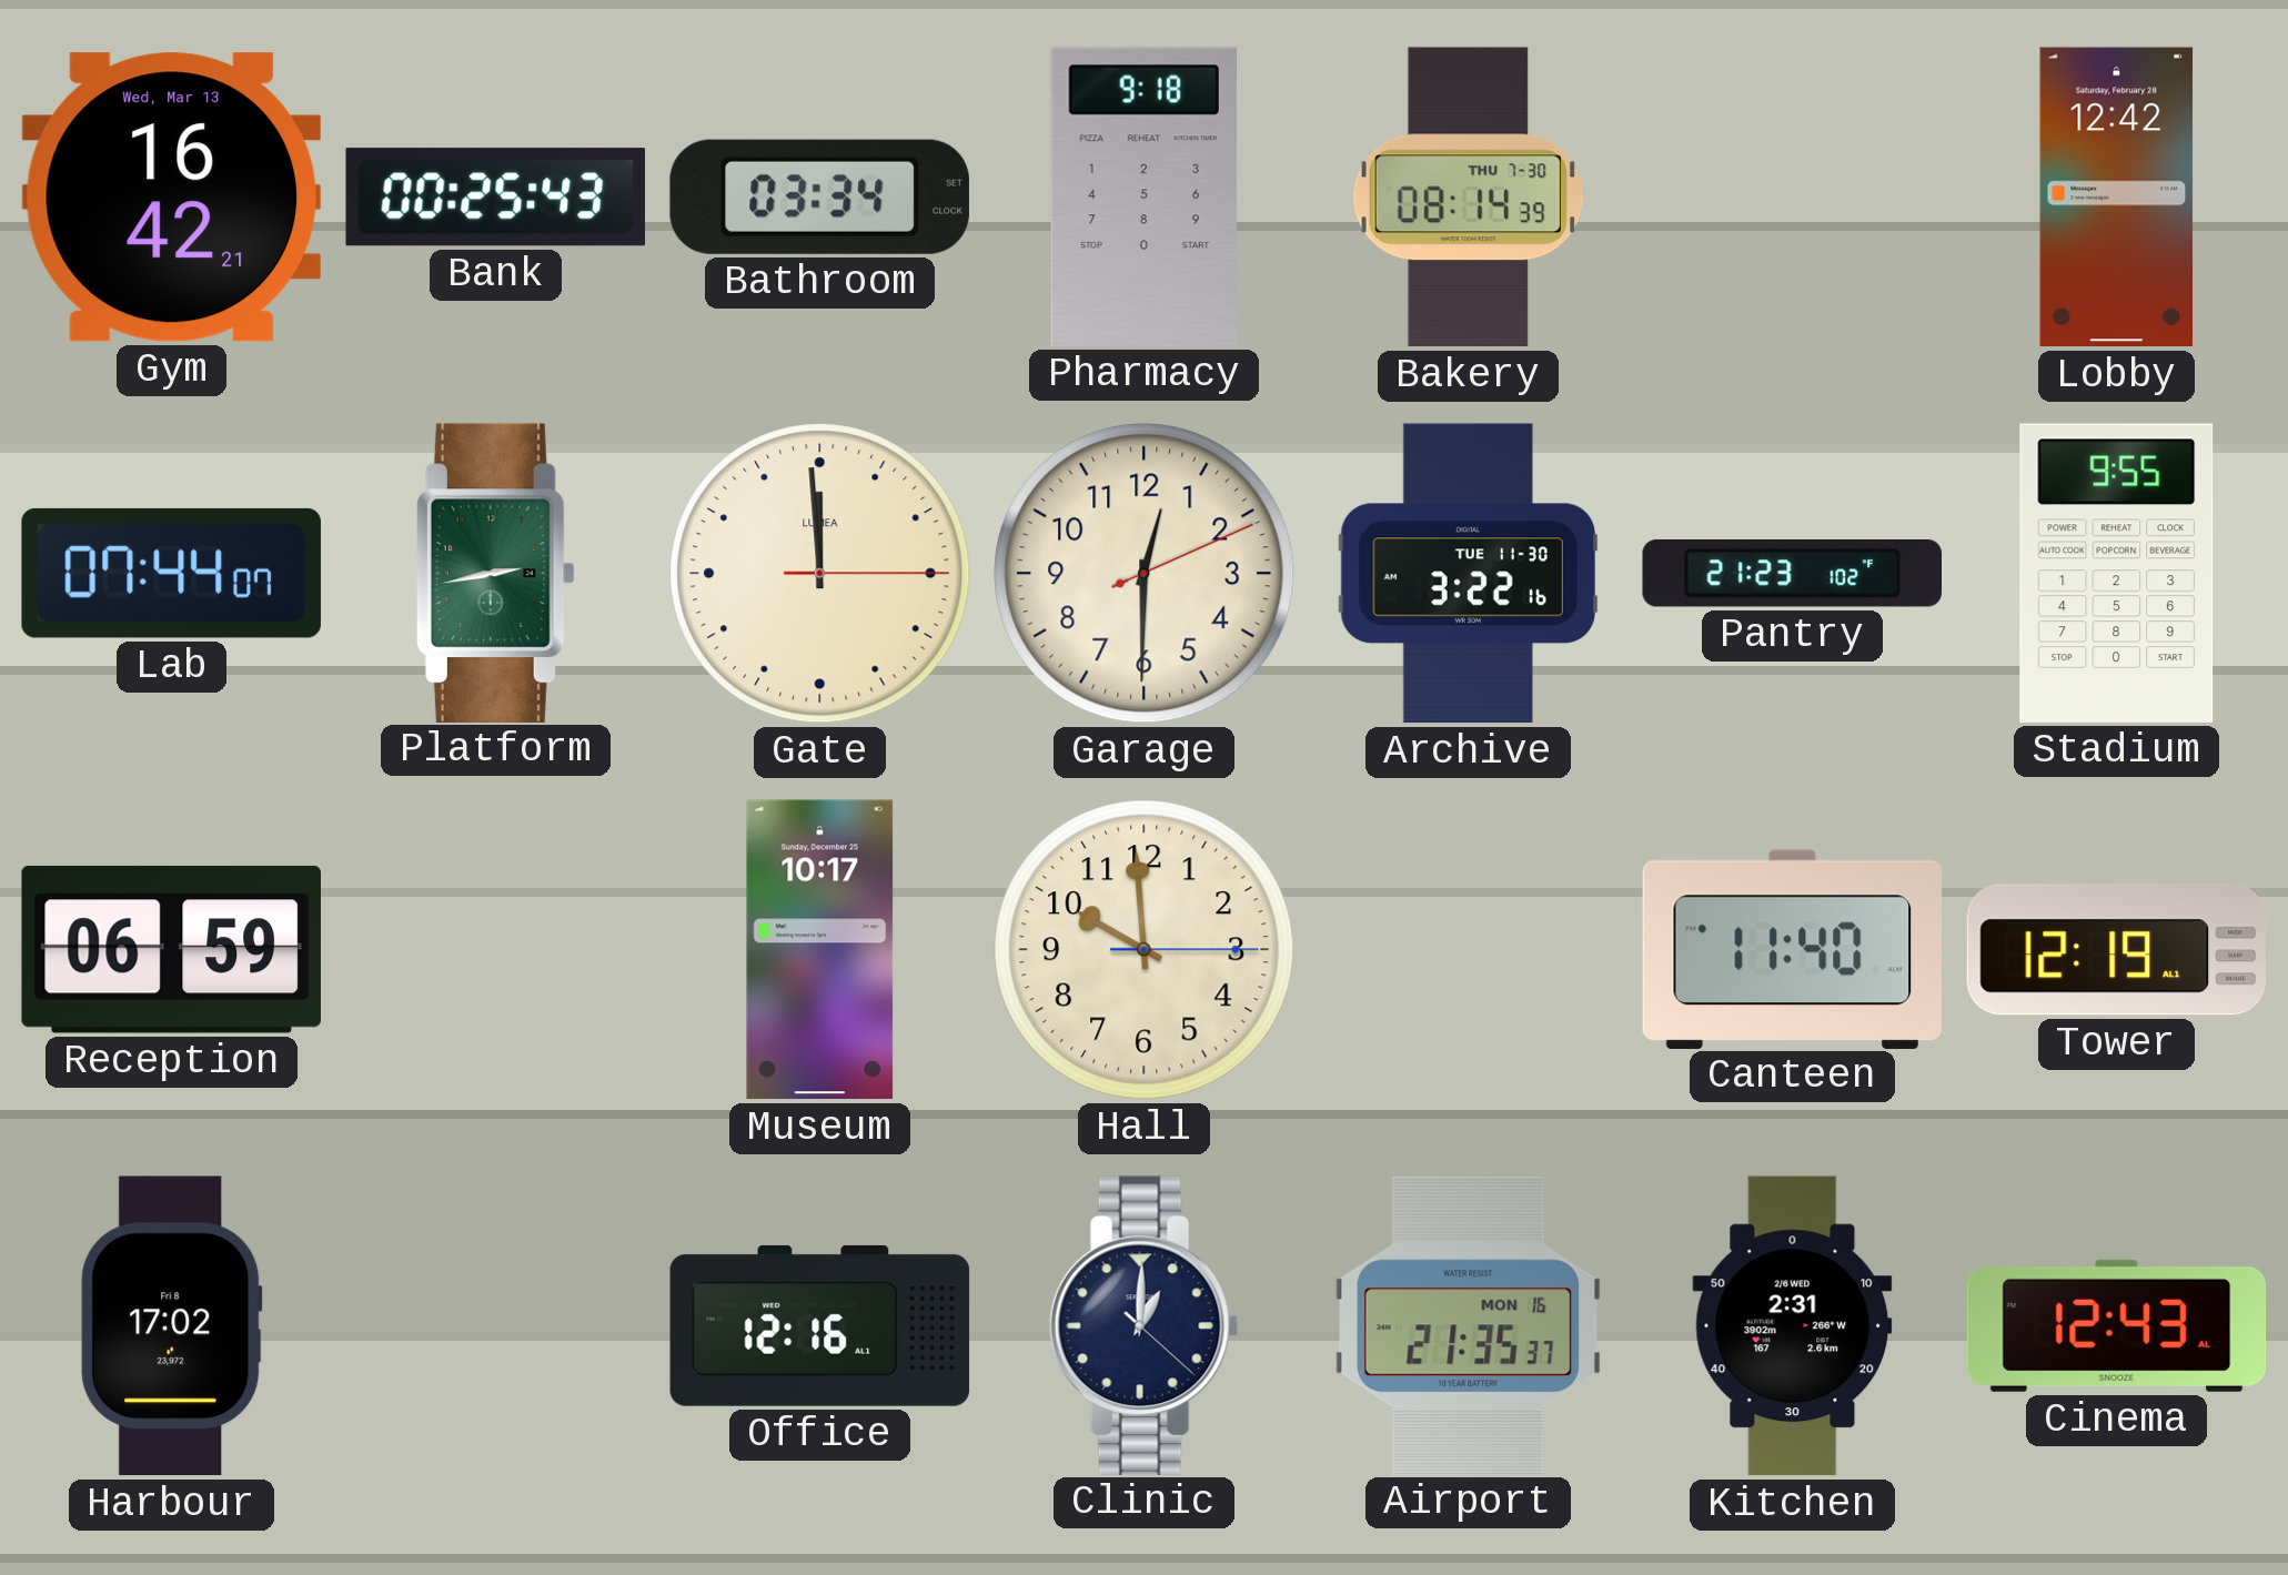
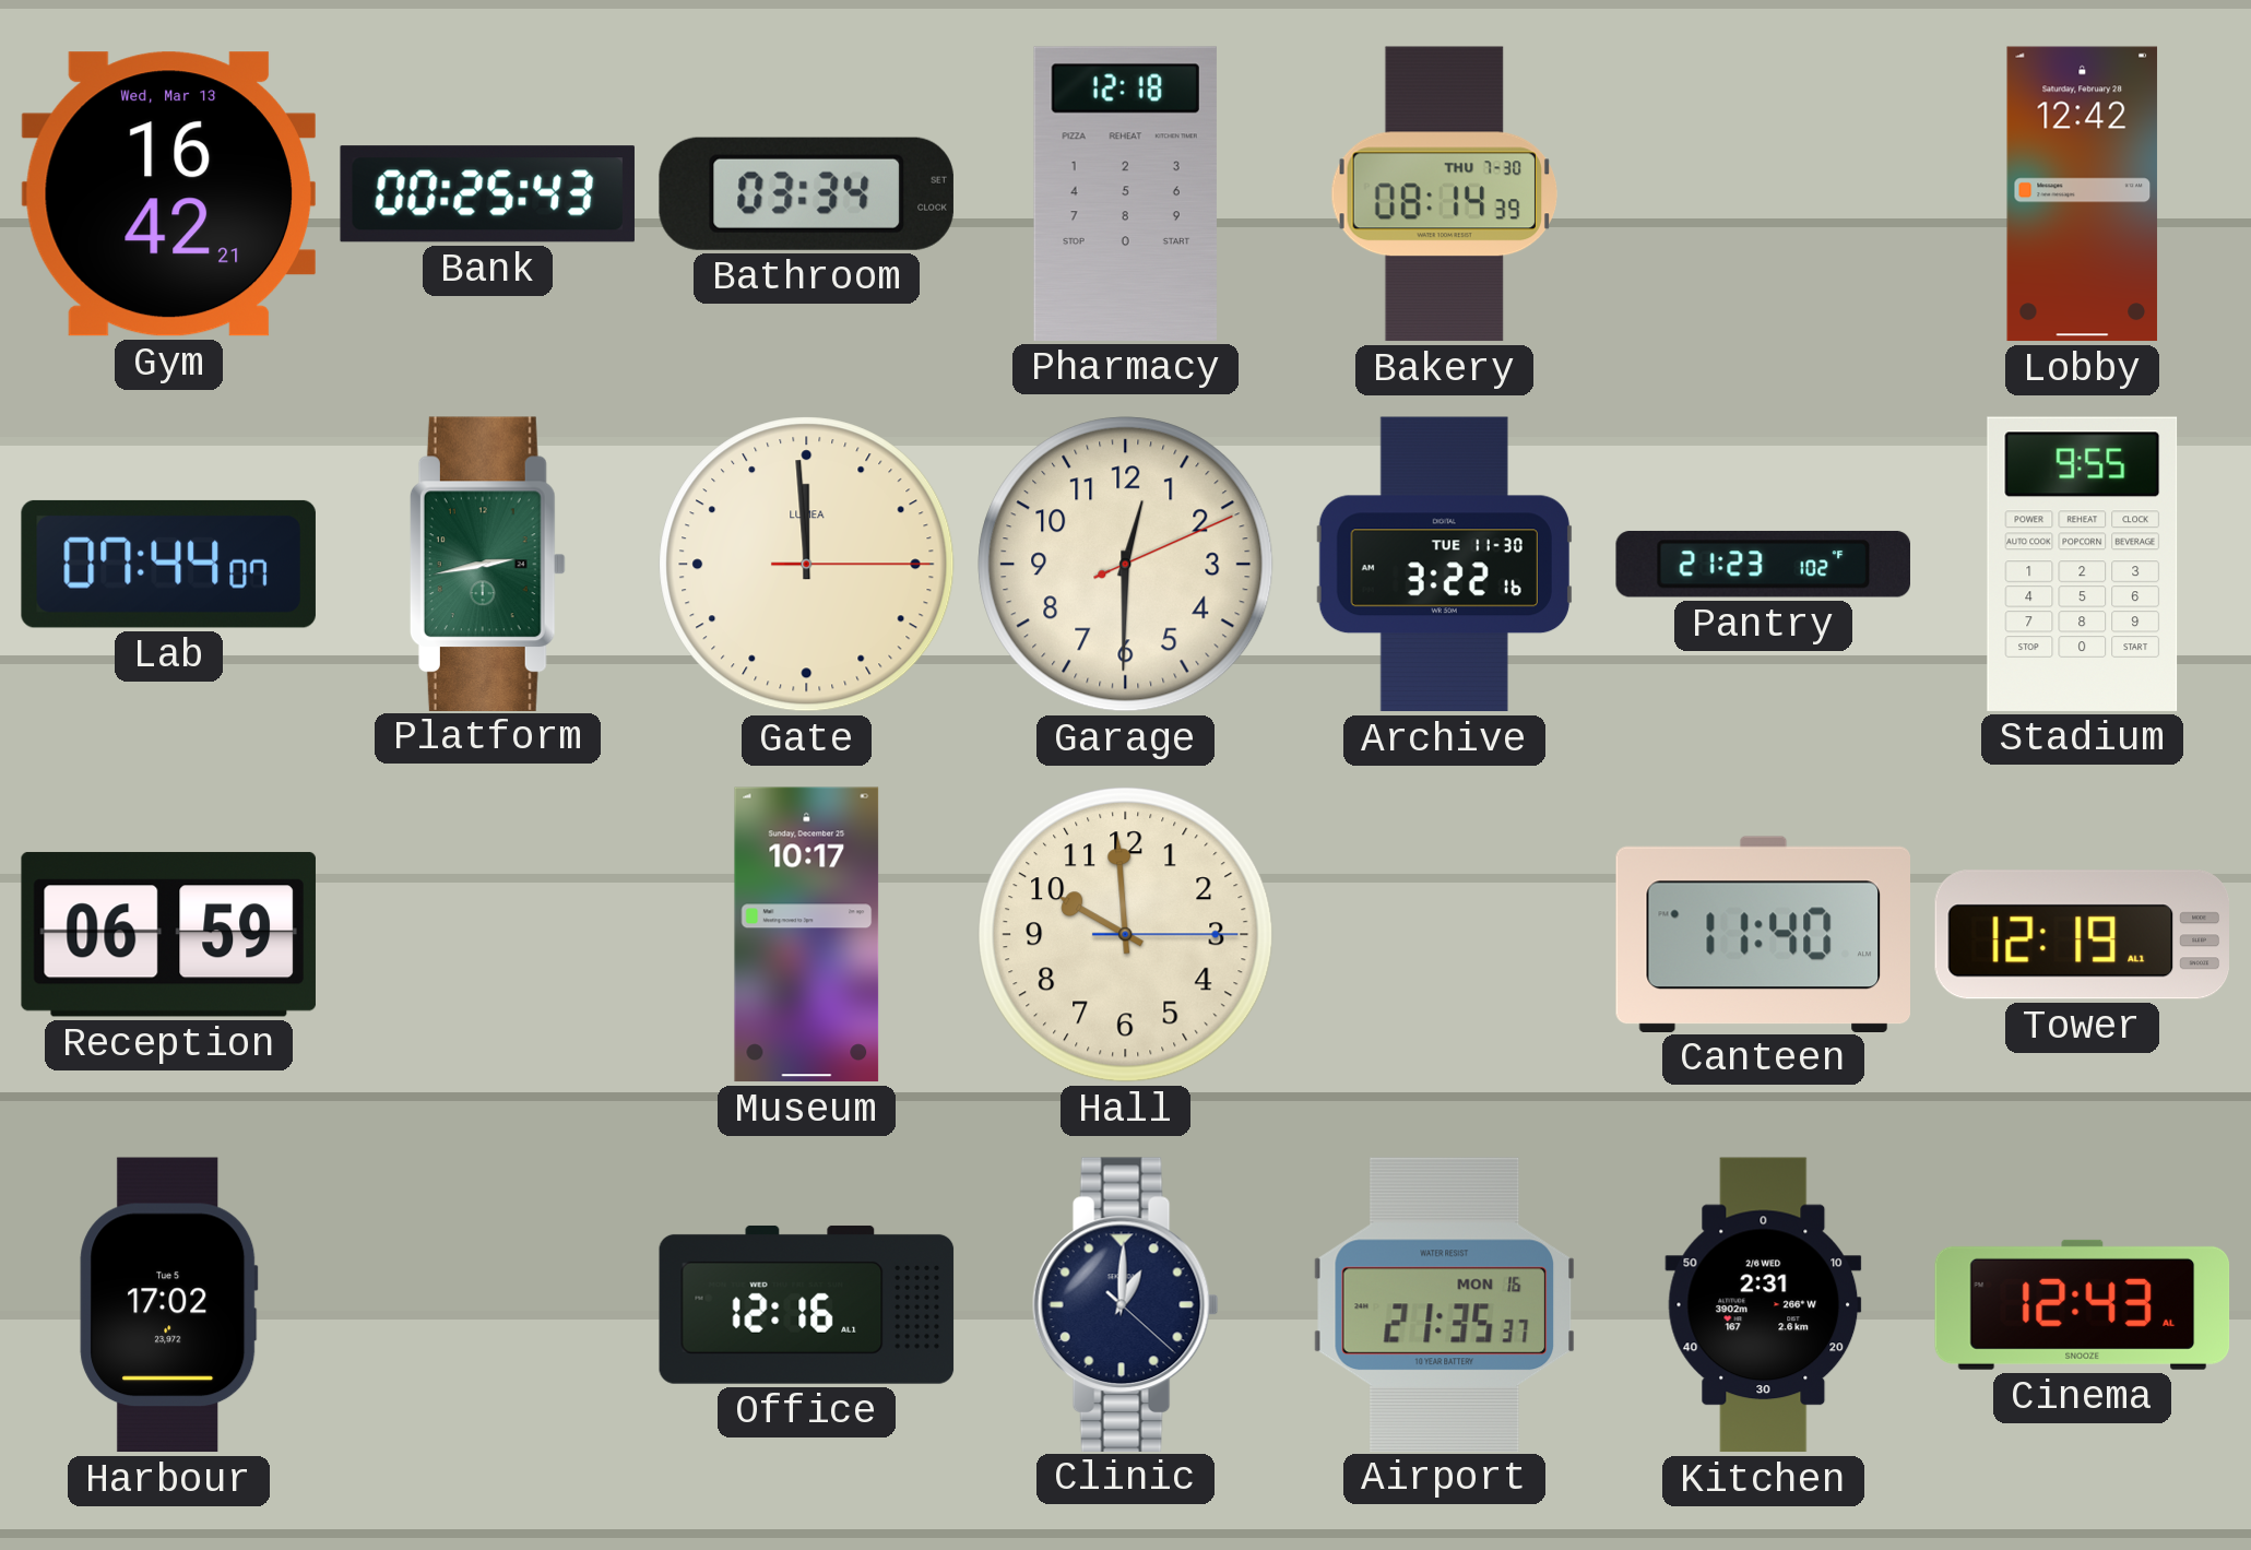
Pharmacy: 9:18 -> 12:18 (1125, 193)
Harbour date: Fri 8 -> Tue 5 (169, 1305)
